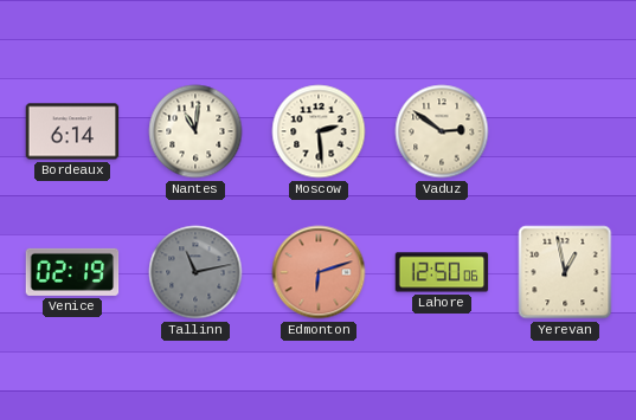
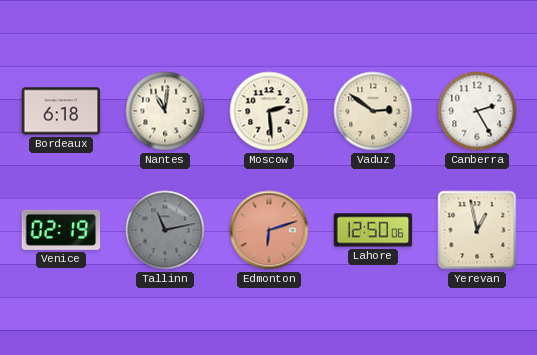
Bordeaux: 6:14 -> 6:18 (61, 111)
Canberra: none -> 2:25 (477, 111)
